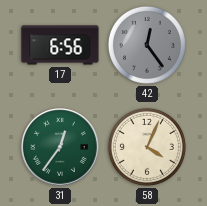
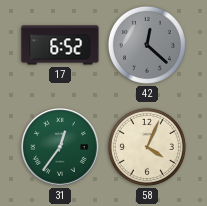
17: 6:56 -> 6:52 (60, 45)
42: 12:24 -> 12:22 (147, 45)
